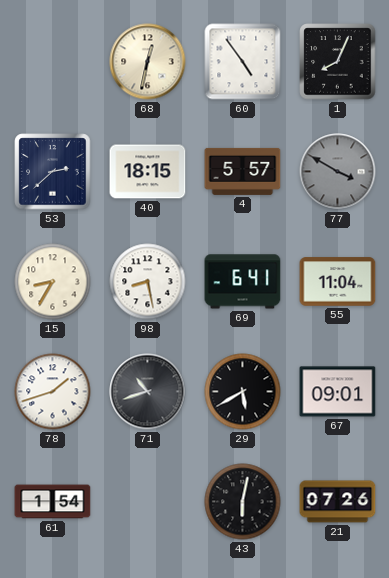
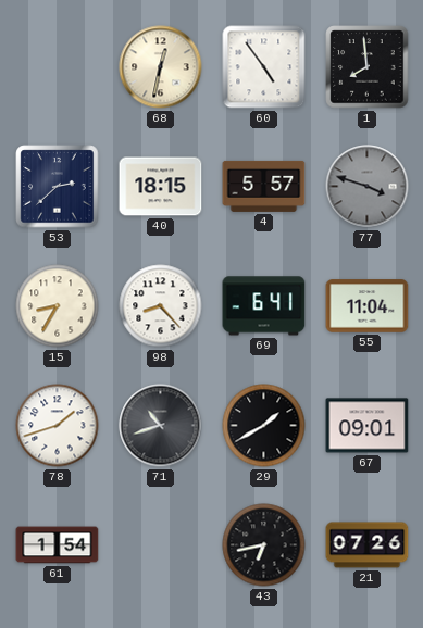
1: 8:04 -> 7:59 (368, 67)
77: 3:50 -> 3:48 (368, 187)
98: 8:28 -> 8:23 (161, 306)
29: 5:40 -> 1:40 (264, 426)
43: 6:02 -> 6:43 (264, 545)
